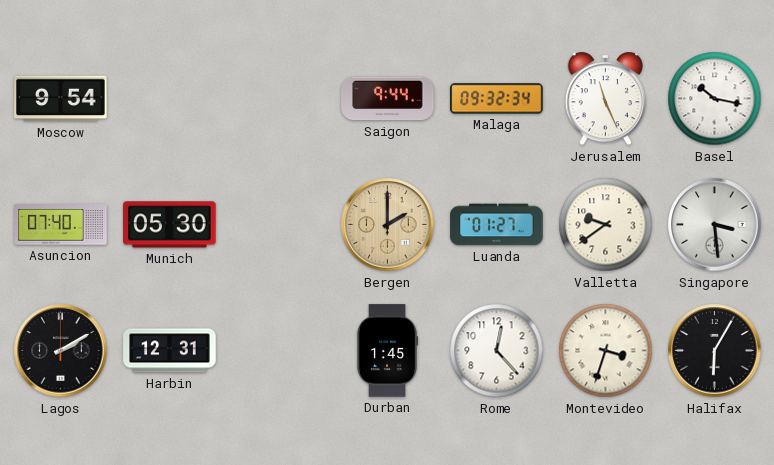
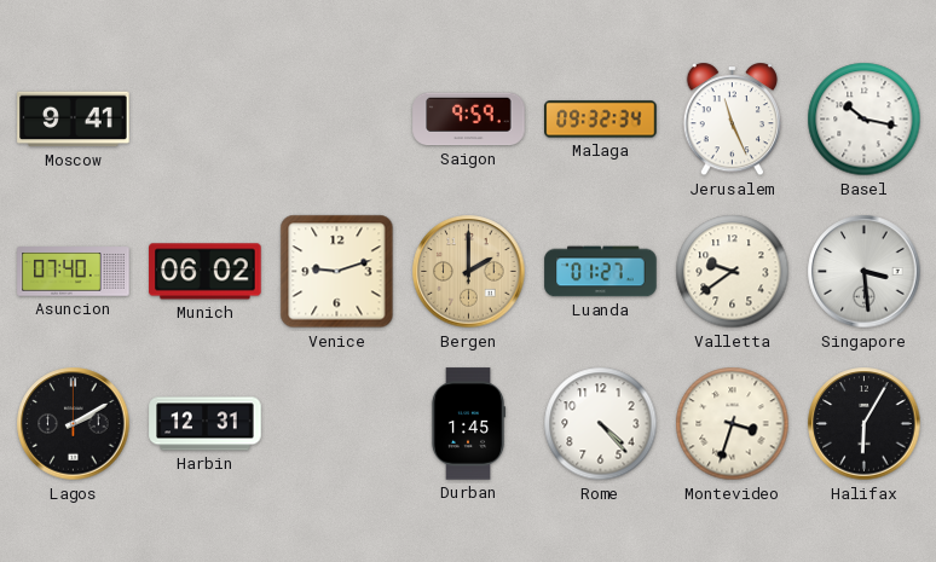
Moscow: 9:54 -> 9:41 (74, 120)
Saigon: 9:44 -> 9:59 (469, 120)
Munich: 05:30 -> 06:02 (206, 272)
Venice: none -> 9:12 (337, 272)
Rome: 12:23 -> 4:23 (601, 424)
